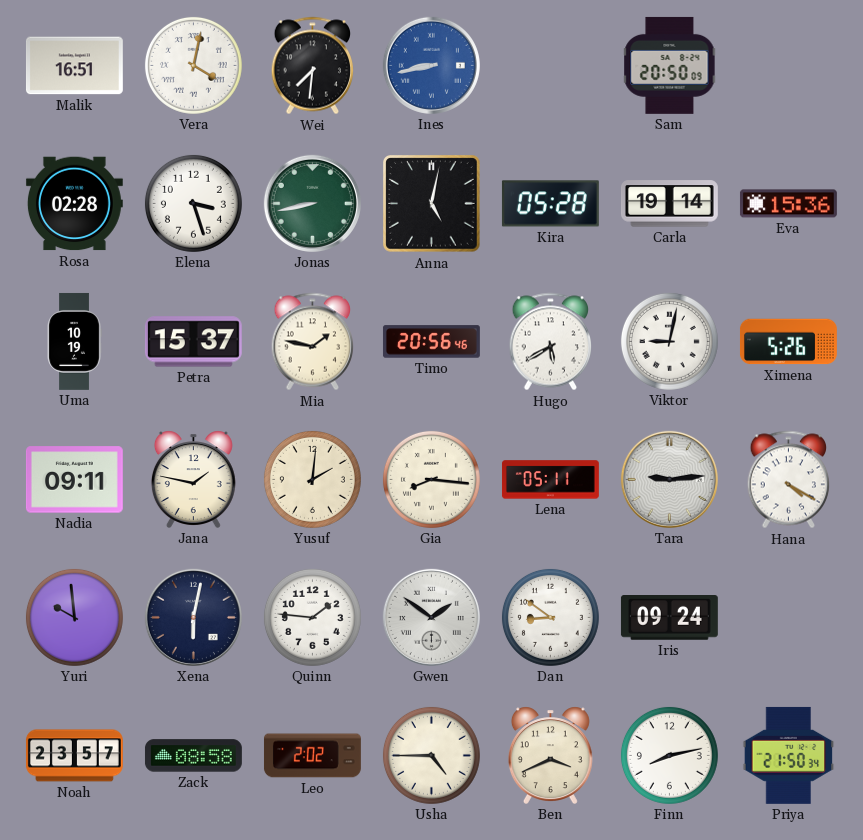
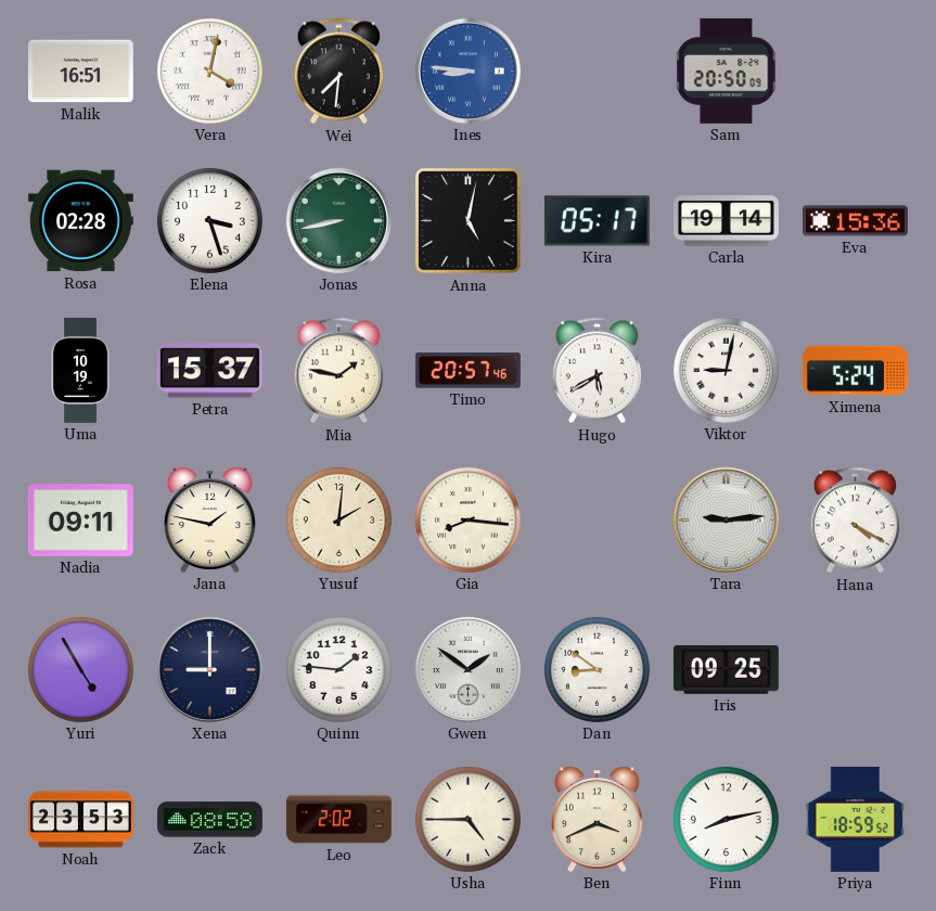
Ines: 8:43 -> 8:46 (467, 70)
Kira: 05:28 -> 05:17 (597, 221)
Timo: 20:56 -> 20:57 (467, 371)
Ximena: 5:26 -> 5:24 (855, 371)
Lena: 05:11 -> none (550, 480)
Yuri: 9:59 -> 4:55 (80, 669)
Xena: 6:02 -> 9:00 (209, 669)
Iris: 09:24 -> 09:25 (726, 670)
Noah: 23:57 -> 23:53 (80, 820)
Priya: 21:50 -> 18:59 (856, 819)
